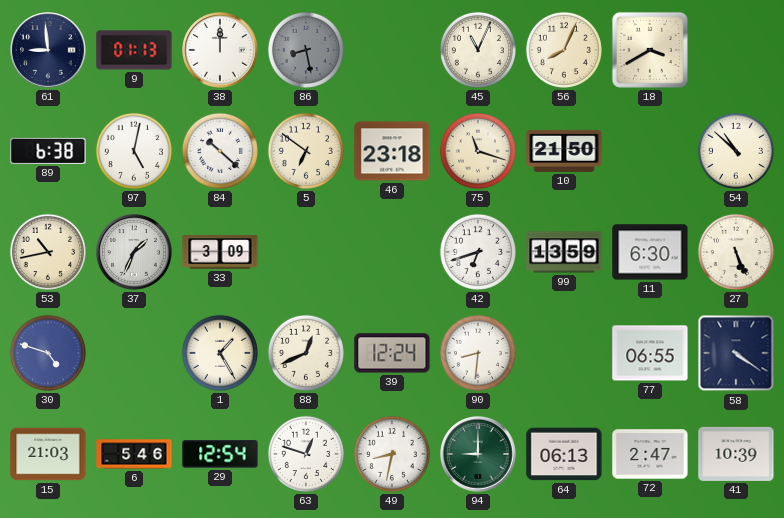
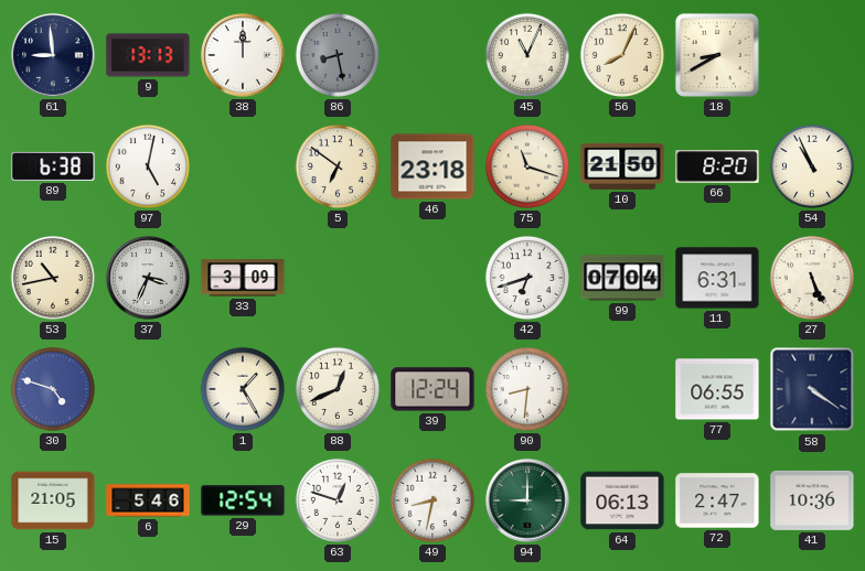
9: 01:13 -> 13:13 (148, 55)
18: 3:40 -> 8:40 (717, 55)
84: 10:22 -> none (220, 151)
66: none -> 8:20 (717, 166)
54: 10:52 -> 10:56 (812, 166)
37: 1:34 -> 3:34 (148, 278)
99: 13:59 -> 07:04 (622, 278)
11: 6:30 -> 6:31 (717, 278)
15: 21:03 -> 21:05 (53, 500)
41: 10:39 -> 10:36 (812, 500)
